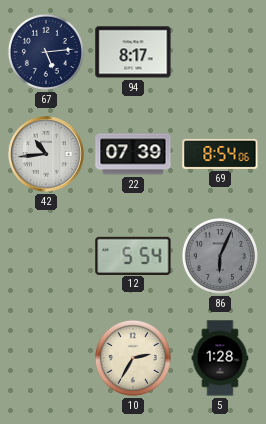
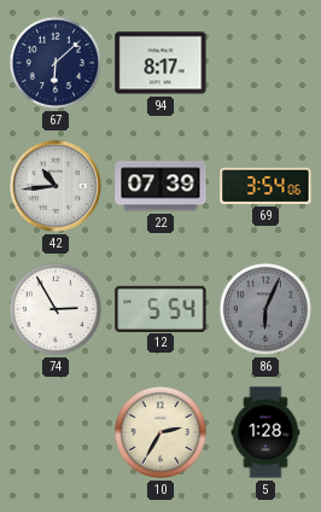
67: 5:14 -> 6:08 (56, 63)
69: 8:54 -> 3:54 (265, 186)
74: none -> 2:55 (56, 309)
